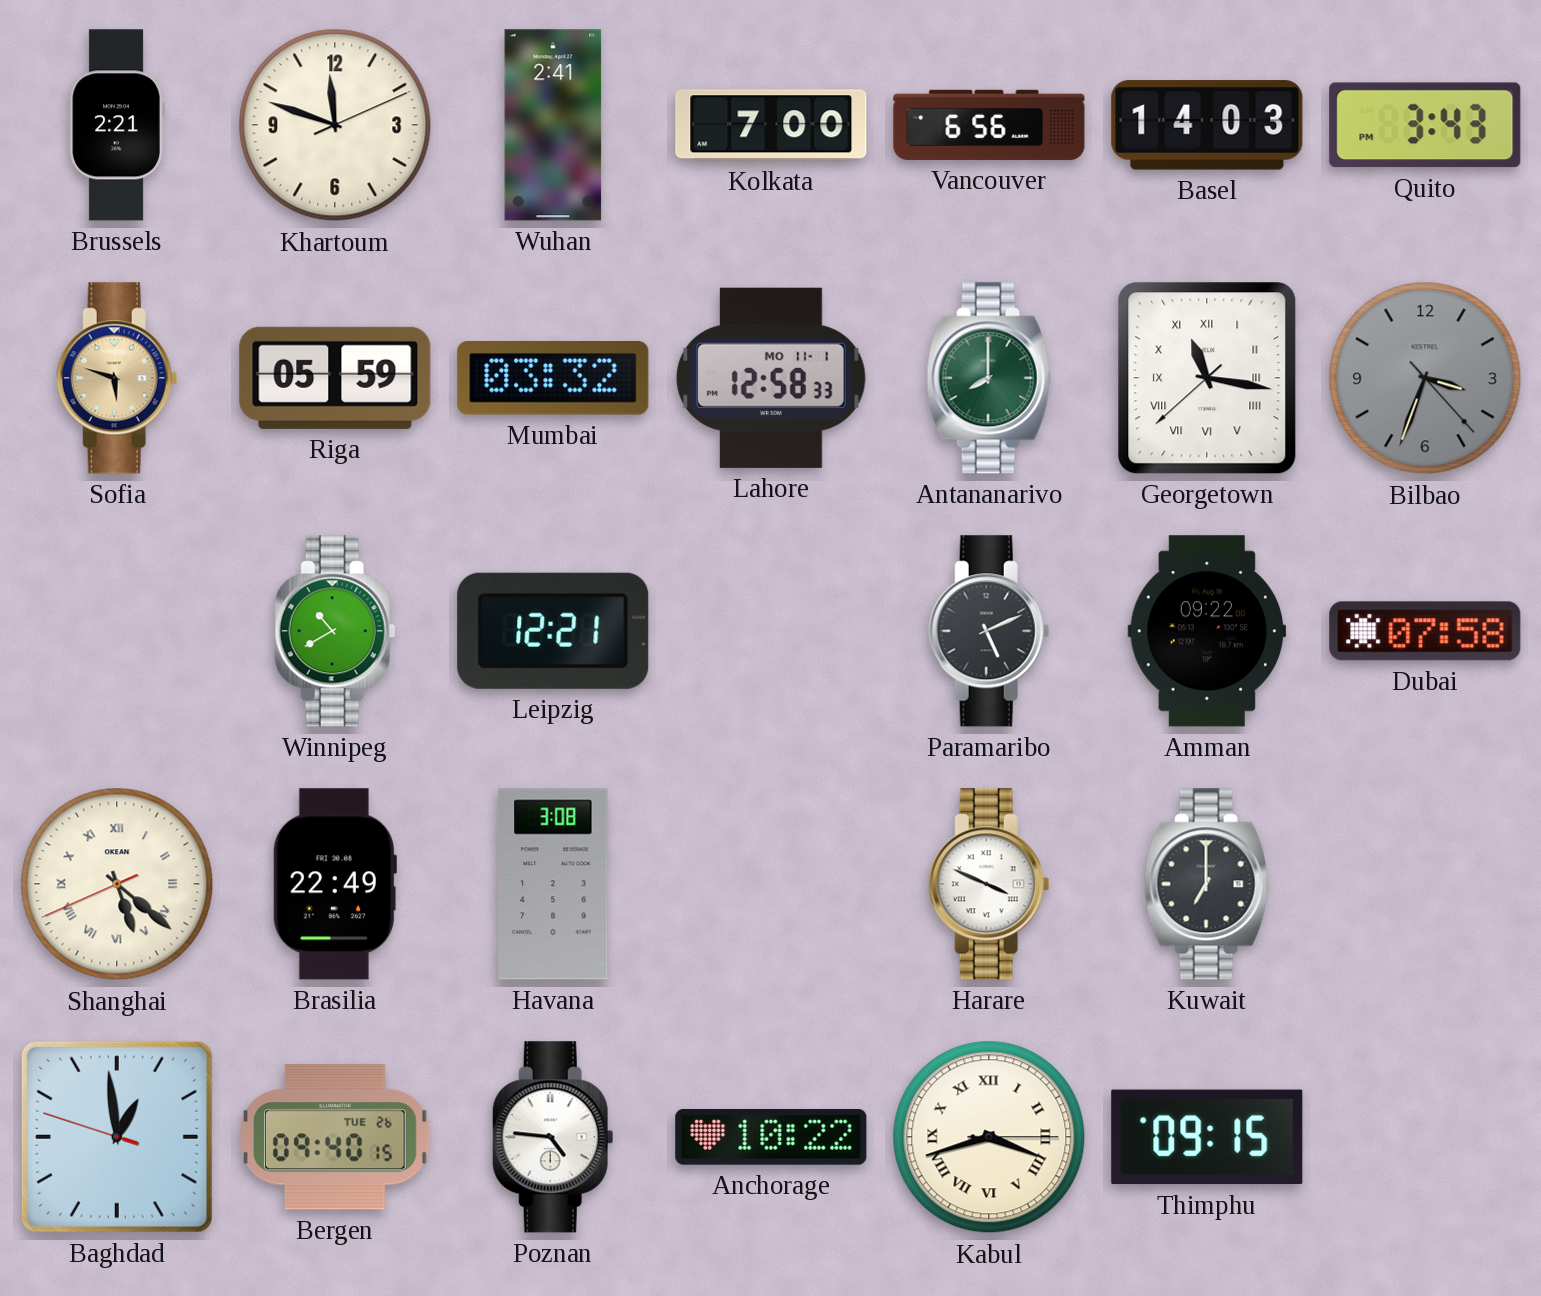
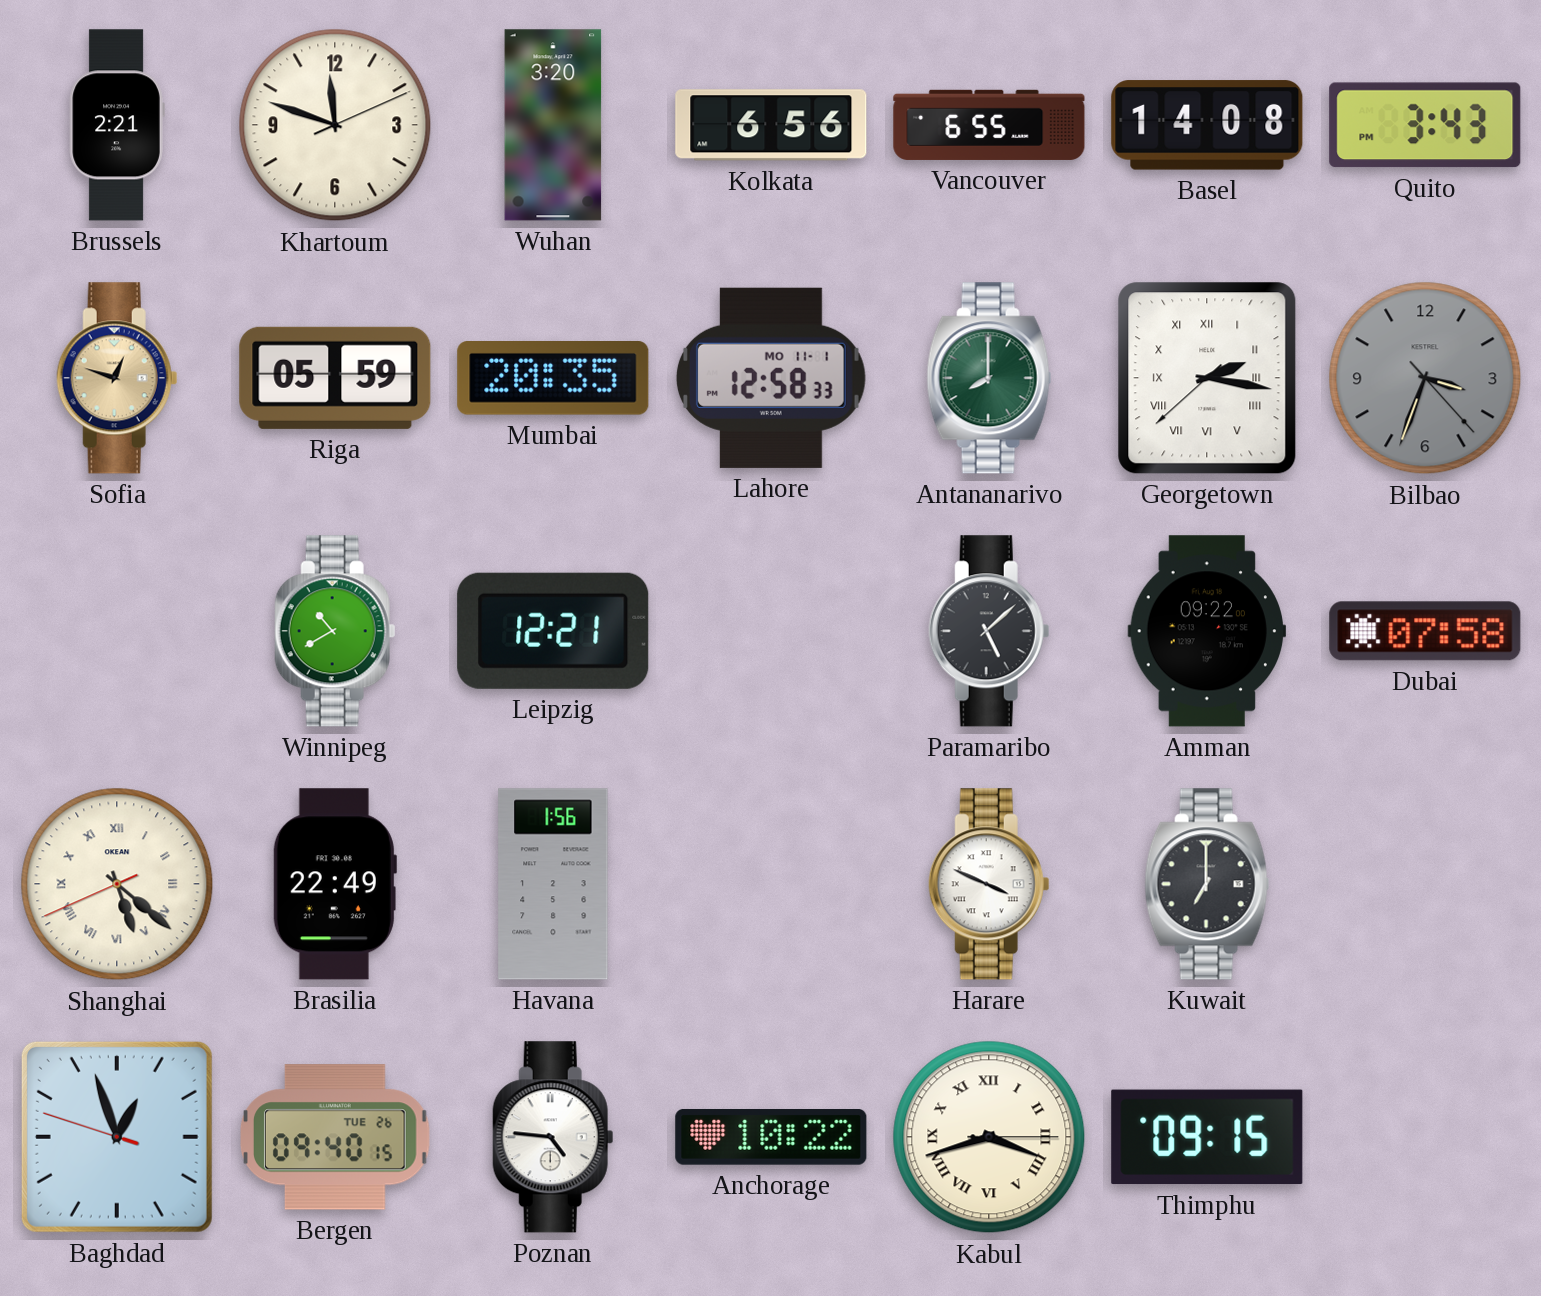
Wuhan: 2:41 -> 3:20 (553, 125)
Kolkata: 7:00 -> 6:56 (771, 125)
Vancouver: 6:56 -> 6:55 (989, 125)
Basel: 14:03 -> 14:08 (1207, 125)
Sofia: 5:48 -> 12:48 (117, 378)
Mumbai: 03:32 -> 20:35 (553, 379)
Georgetown: 11:16 -> 2:16 (1207, 378)
Paramaribo: 5:11 -> 5:08 (989, 631)
Havana: 3:08 -> 1:56 (553, 884)
Baghdad: 12:58 -> 12:56 (117, 1137)
